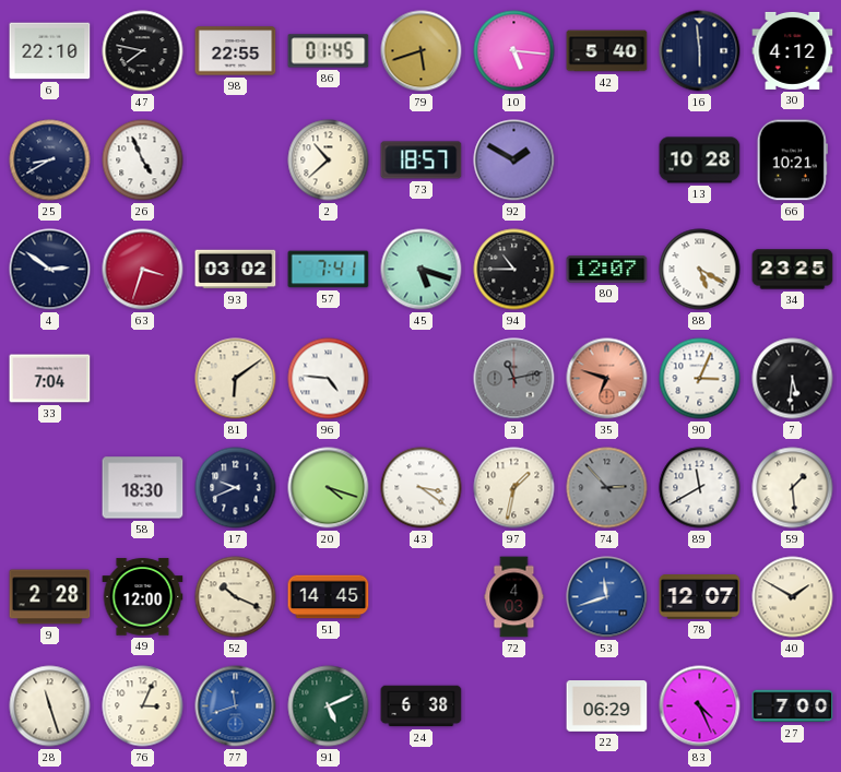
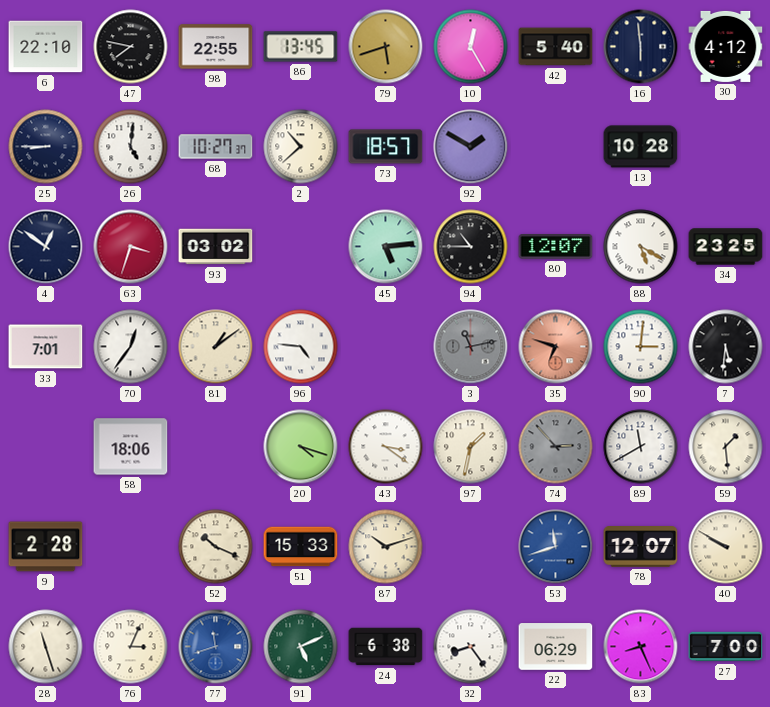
86: 01:45 -> 13:45 (301, 47)
10: 5:16 -> 12:25 (471, 47)
25: 8:40 -> 8:45 (46, 147)
26: 4:56 -> 5:01 (131, 147)
68: none -> 10:27 (216, 147)
66: 10:21 -> none (792, 161)
4: 2:51 -> 12:51 (46, 247)
57: 7:41 -> none (329, 270)
45: 5:18 -> 5:14 (386, 247)
33: 7:04 -> 7:01 (46, 347)
70: none -> 12:36 (131, 347)
81: 6:09 -> 1:09 (216, 347)
90: 3:04 -> 3:01 (641, 347)
58: 18:30 -> 18:06 (131, 447)
17: 9:41 -> none (236, 488)
49: 12:00 -> none (143, 597)
51: 14:45 -> 15:33 (301, 547)
87: none -> 10:12 (386, 547)
72: 4:03 -> none (514, 597)
40: 1:50 -> 9:50 (726, 547)
32: none -> 8:24 (471, 647)
83: 4:26 -> 8:26 (641, 647)
